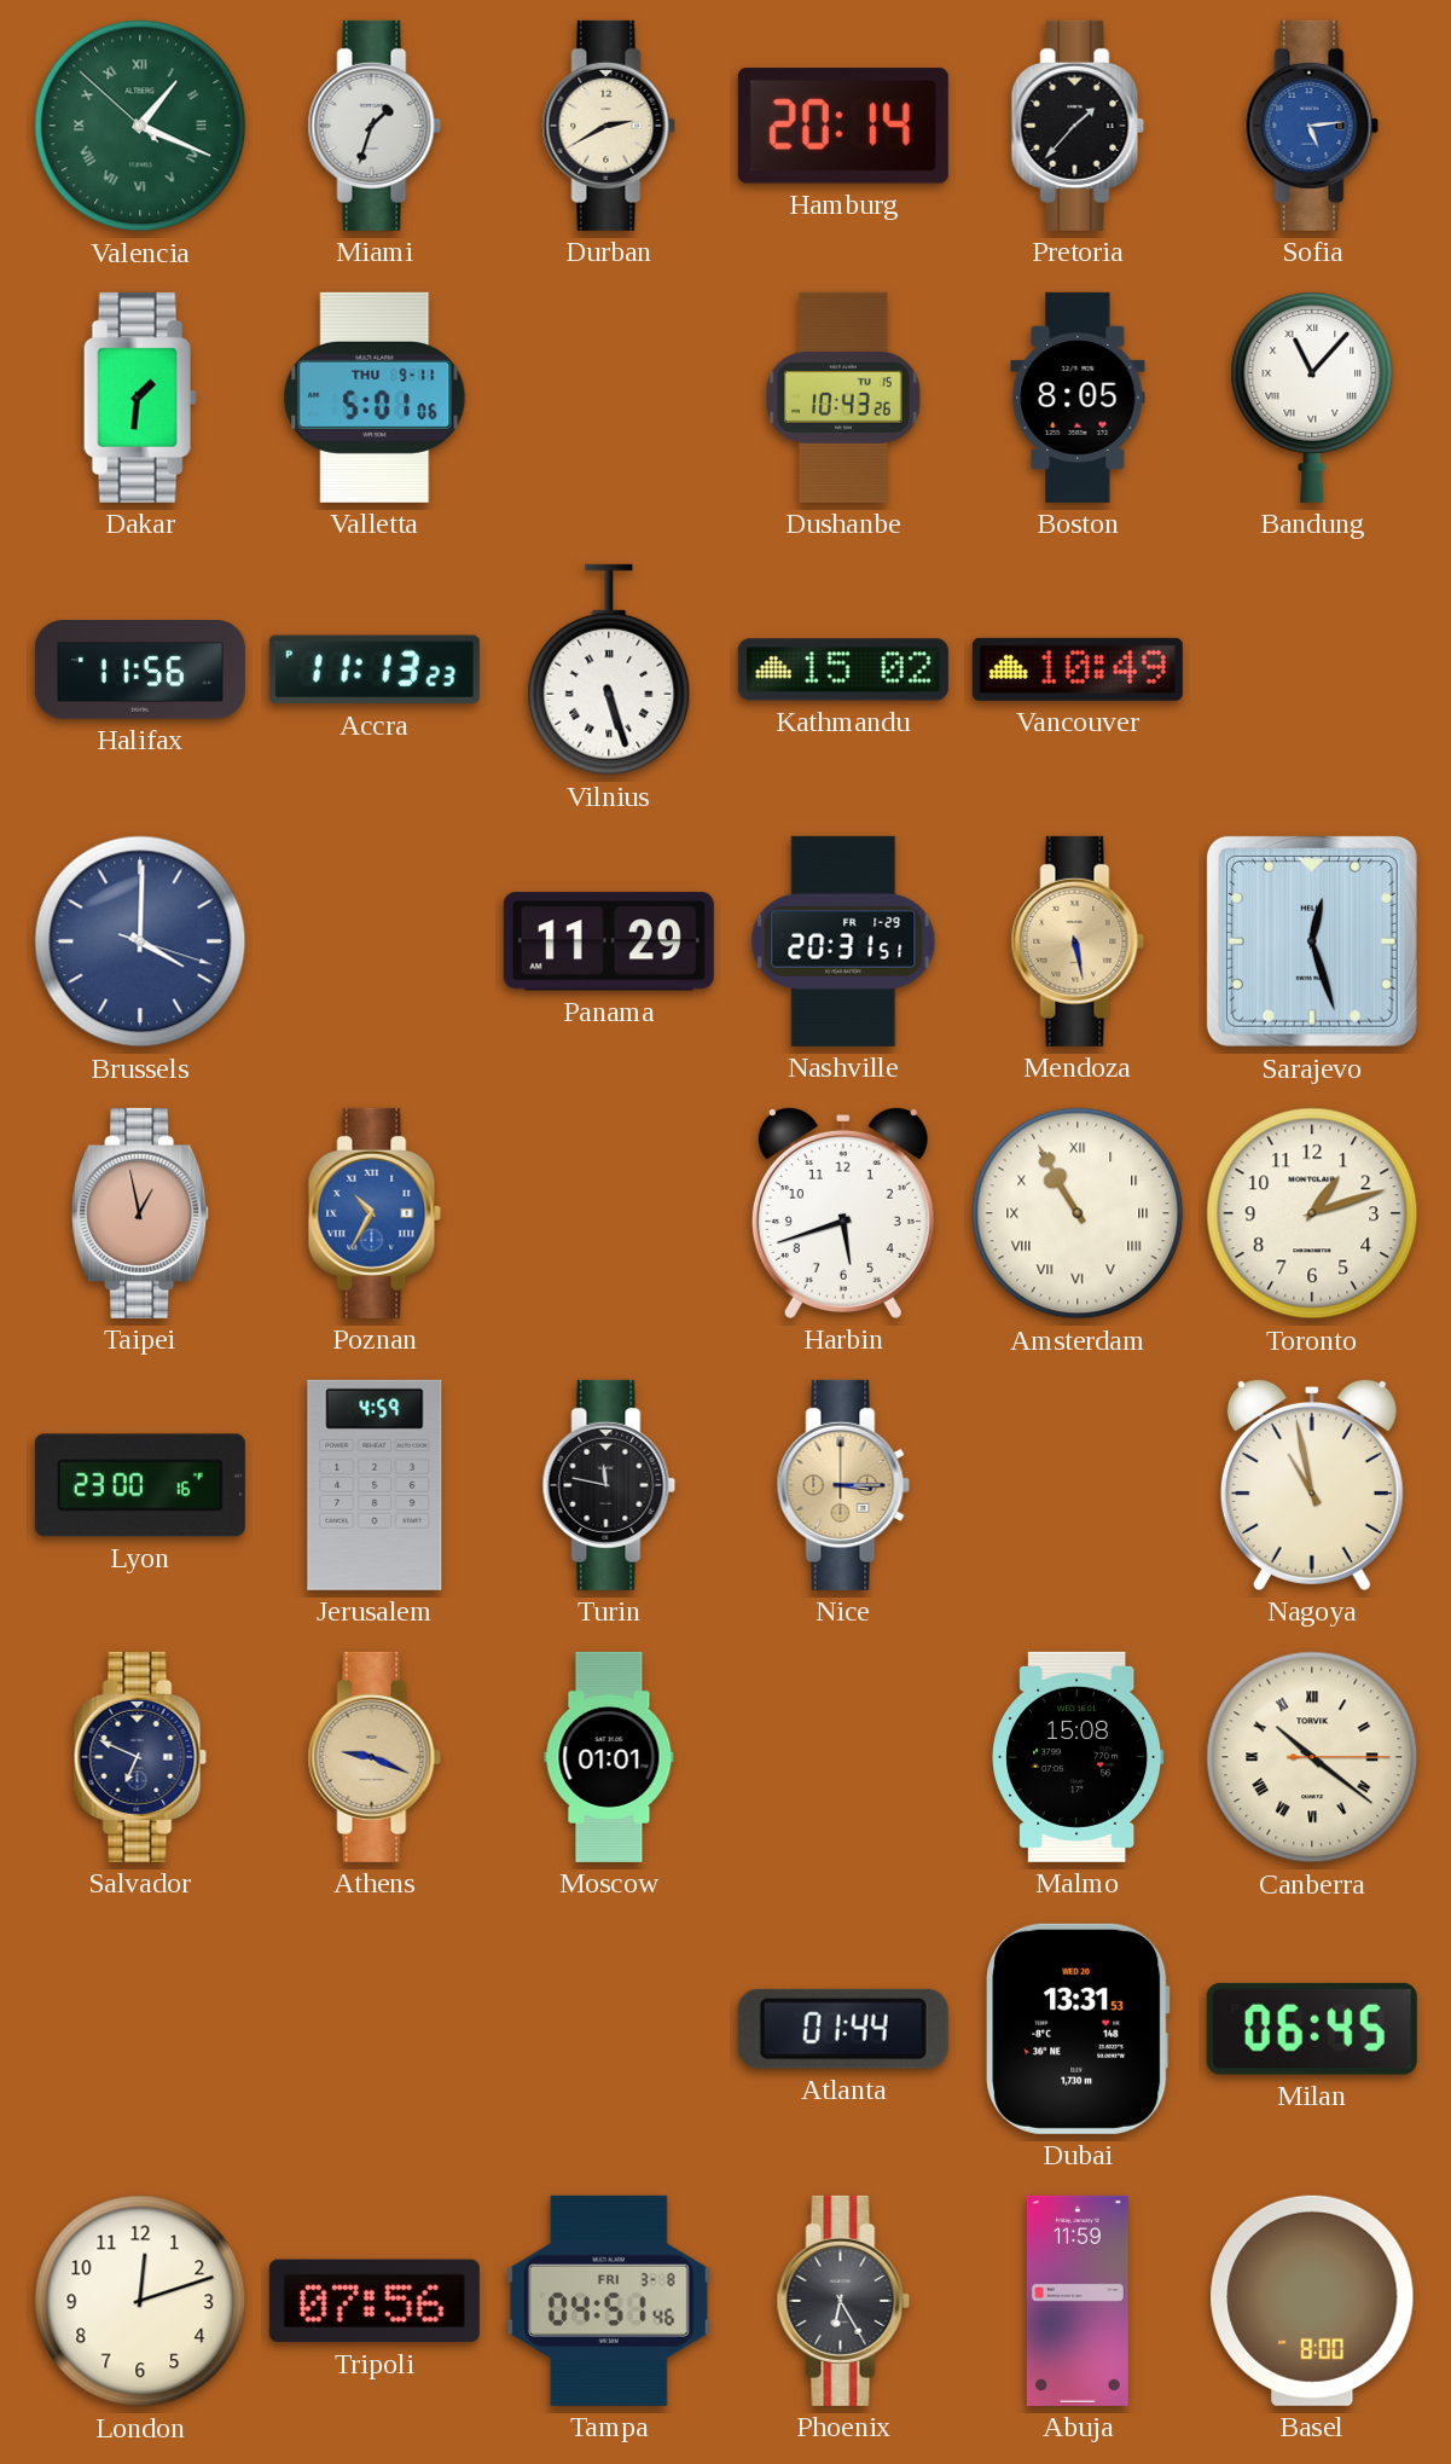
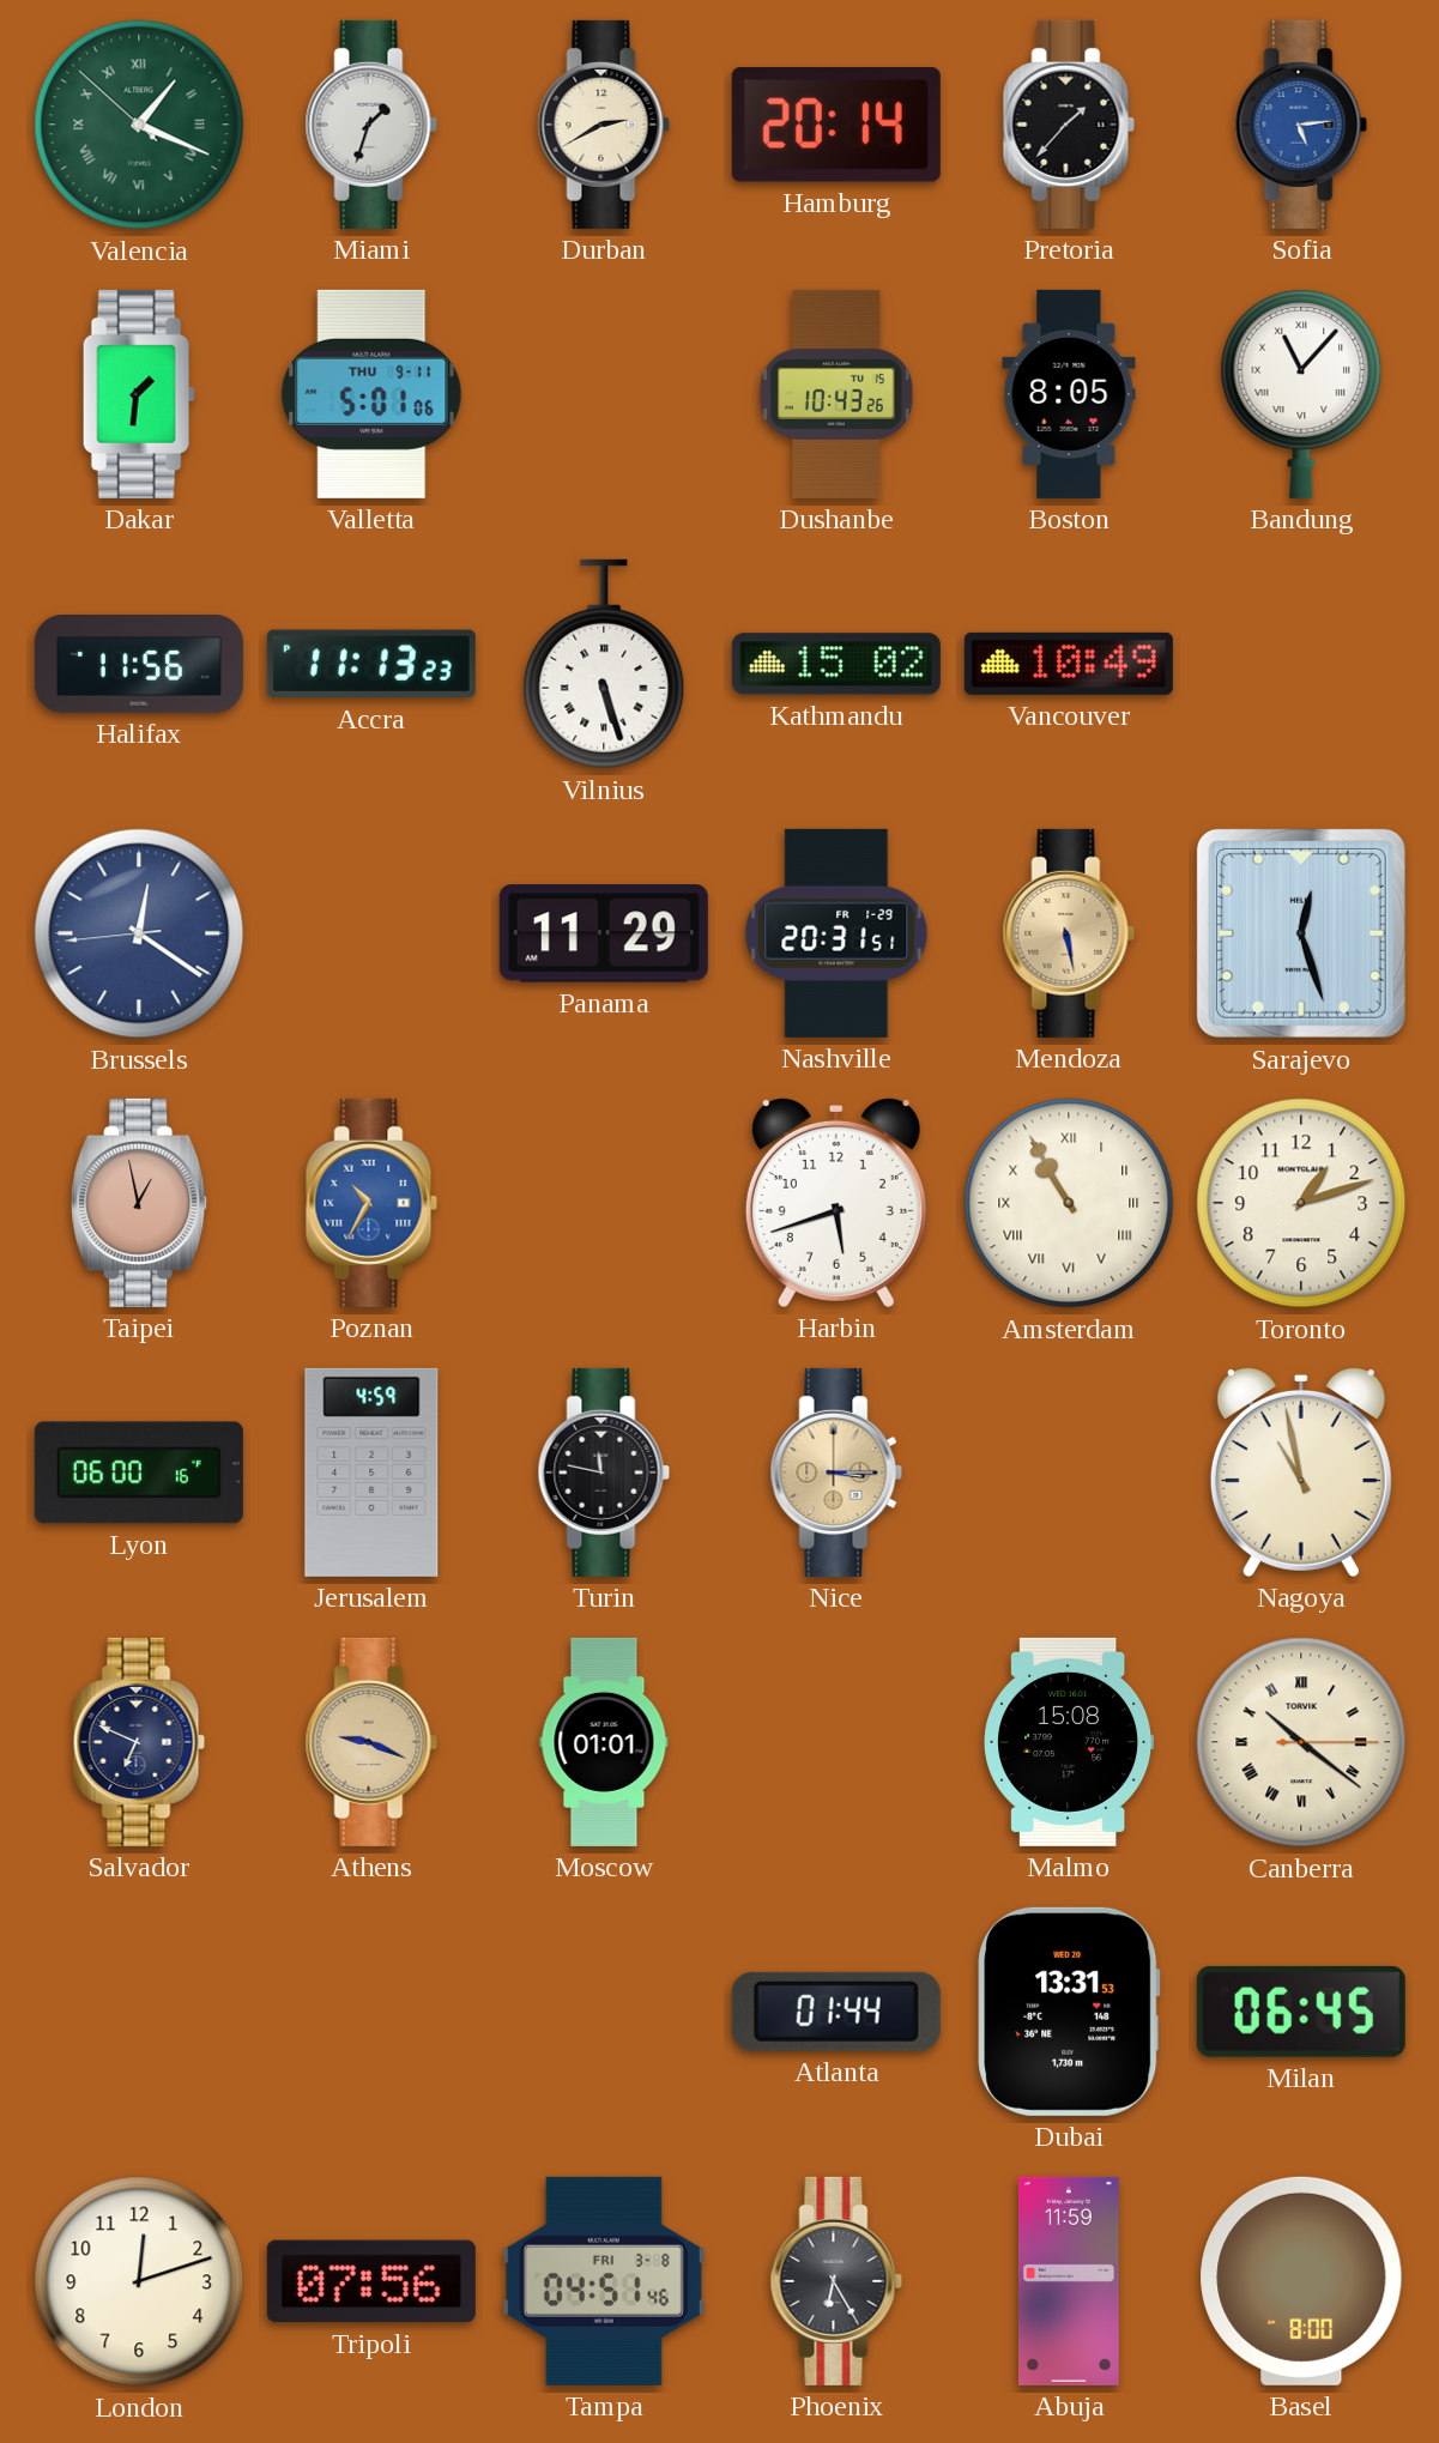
Brussels: 4:00 -> 12:20 (139, 933)
Lyon: 23:00 -> 06:00 (139, 1473)
